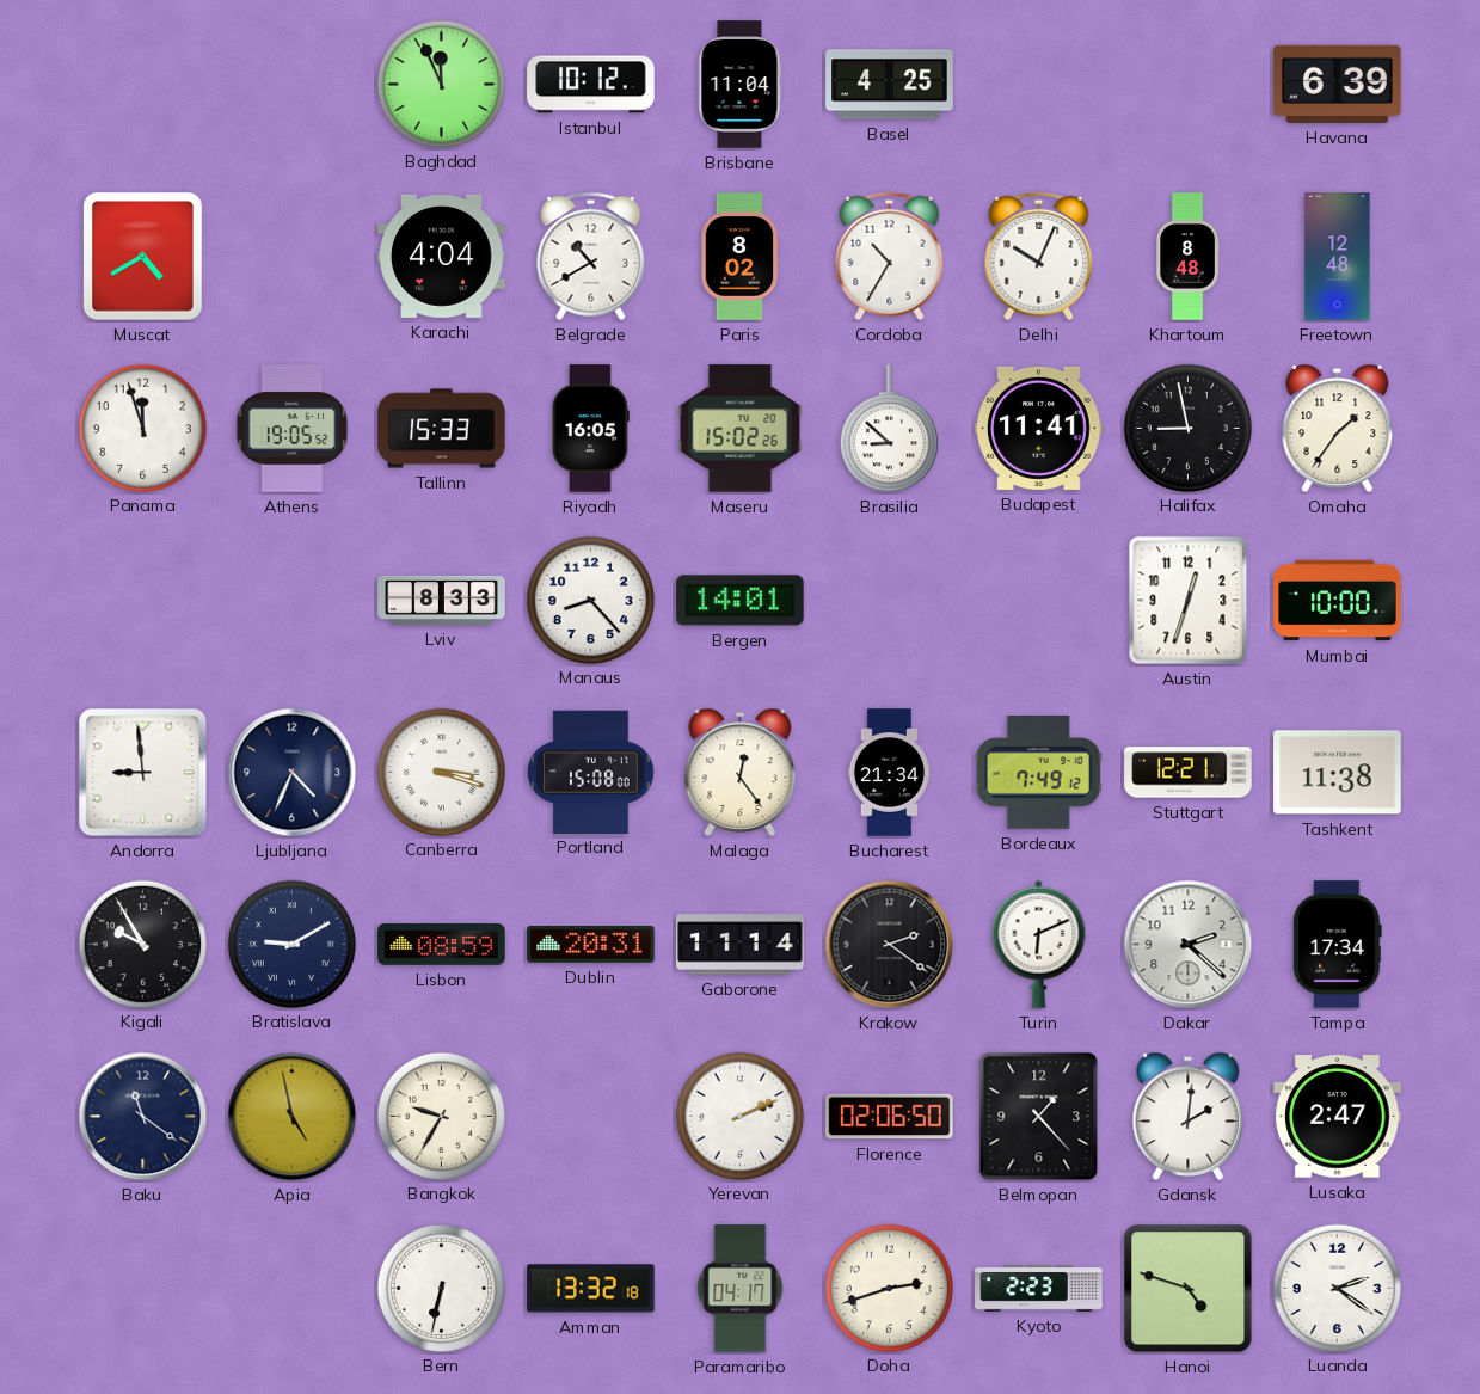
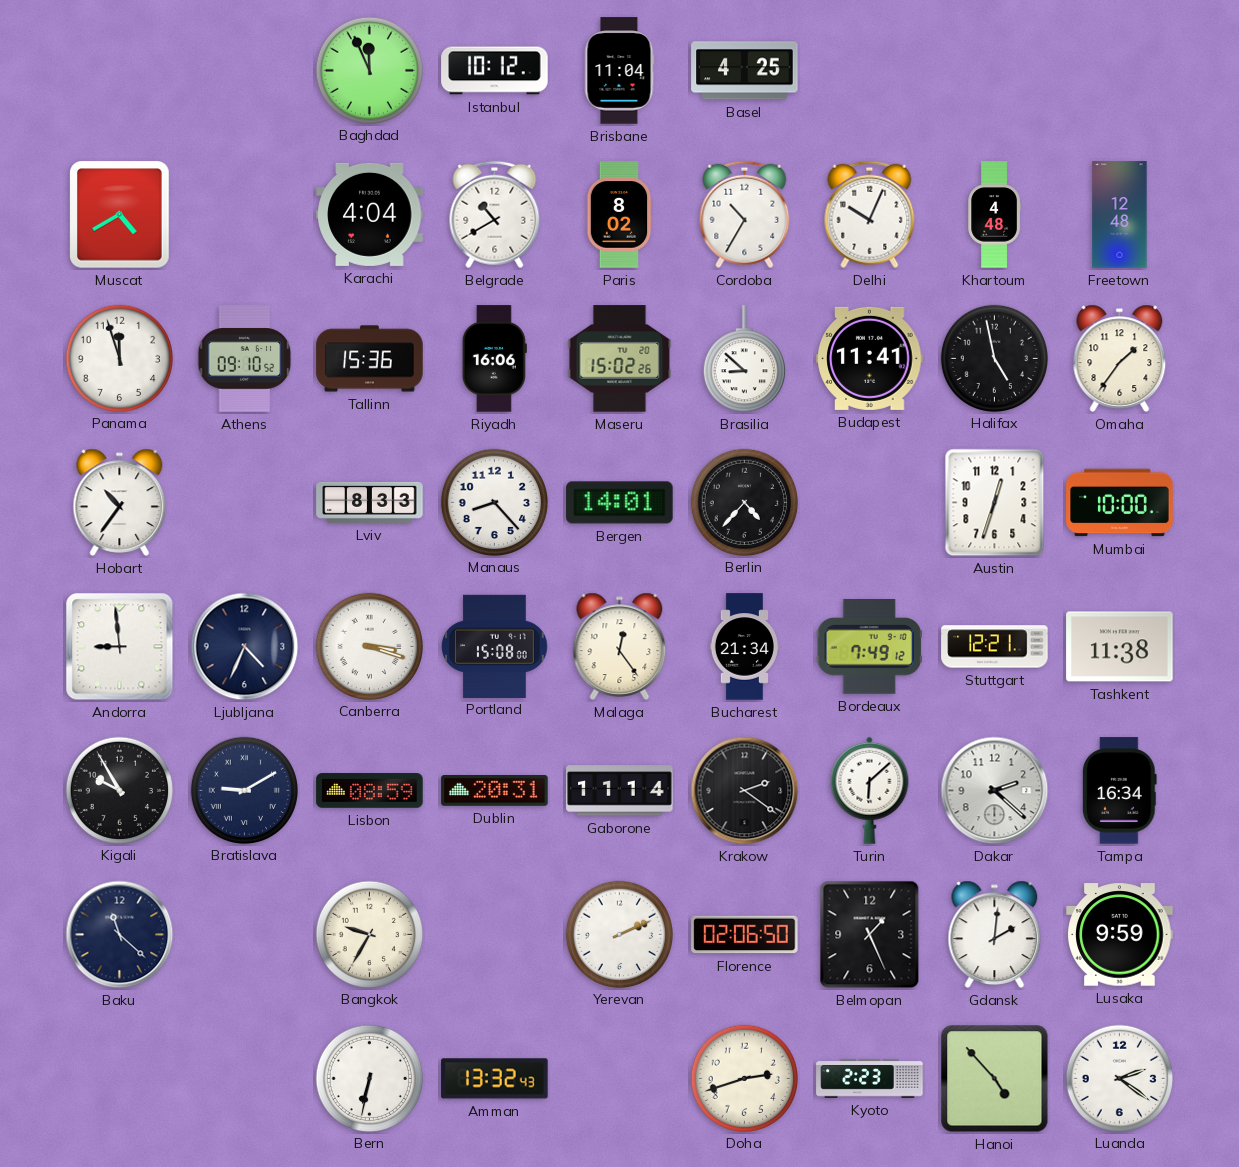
Havana: 6:39 -> none (1338, 84)
Khartoum: 8:48 -> 4:48 (994, 215)
Athens: 19:05 -> 09:10 (245, 359)
Tallinn: 15:33 -> 15:36 (370, 359)
Riyadh: 16:05 -> 16:06 (494, 359)
Halifax: 8:58 -> 4:58 (994, 358)
Hobart: none -> 10:36 (120, 502)
Berlin: none -> 4:37 (744, 502)
Turin: 6:11 -> 6:08 (870, 790)
Tampa: 17:34 -> 16:34 (1120, 791)
Baku: 11:21 -> 11:22 (120, 935)
Apia: 4:58 -> none (293, 1117)
Belmopan: 1:23 -> 1:26 (870, 935)
Lusaka: 2:47 -> 9:59 (1120, 935)
Amman: 13:32:18 -> 13:32:43 (495, 1079)
Paramaribo: 04:17 -> none (741, 1289)
Hanoi: 4:48 -> 4:53 (995, 1079)
